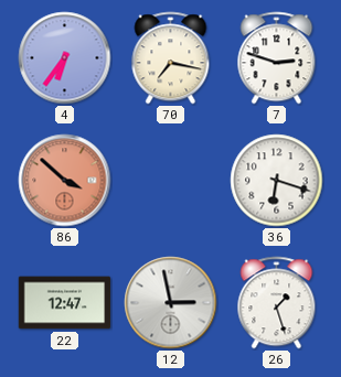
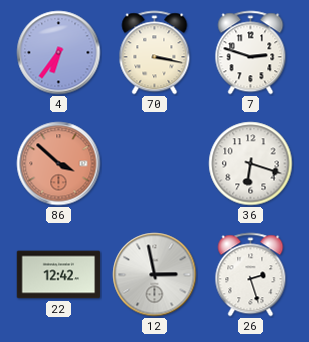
70: 7:17 -> 3:17 (155, 53)
22: 12:47 -> 12:42 (59, 275)
26: 1:27 -> 2:27 (251, 275)
